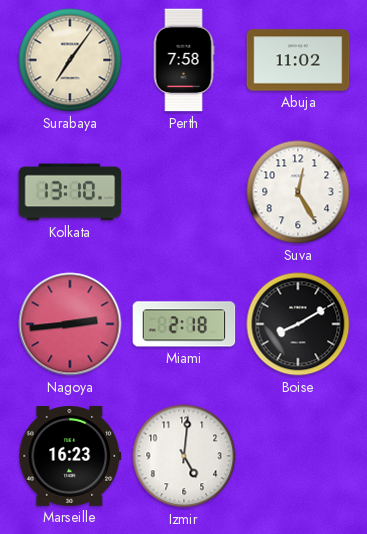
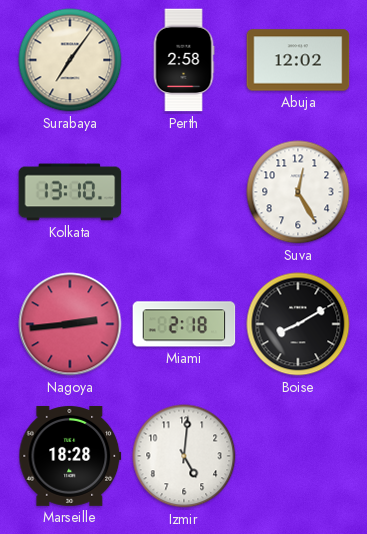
Perth: 7:58 -> 2:58 (184, 60)
Abuja: 11:02 -> 12:02 (298, 60)
Marseille: 16:23 -> 18:28 (70, 456)
